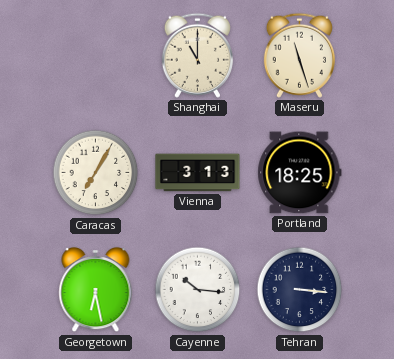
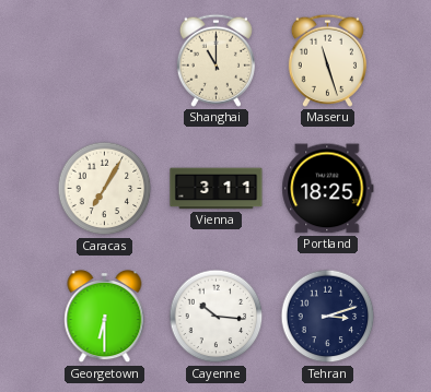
Vienna: 3:13 -> 3:11 (217, 189)
Georgetown: 6:28 -> 6:30 (105, 317)
Tehran: 3:16 -> 3:12 (328, 317)
